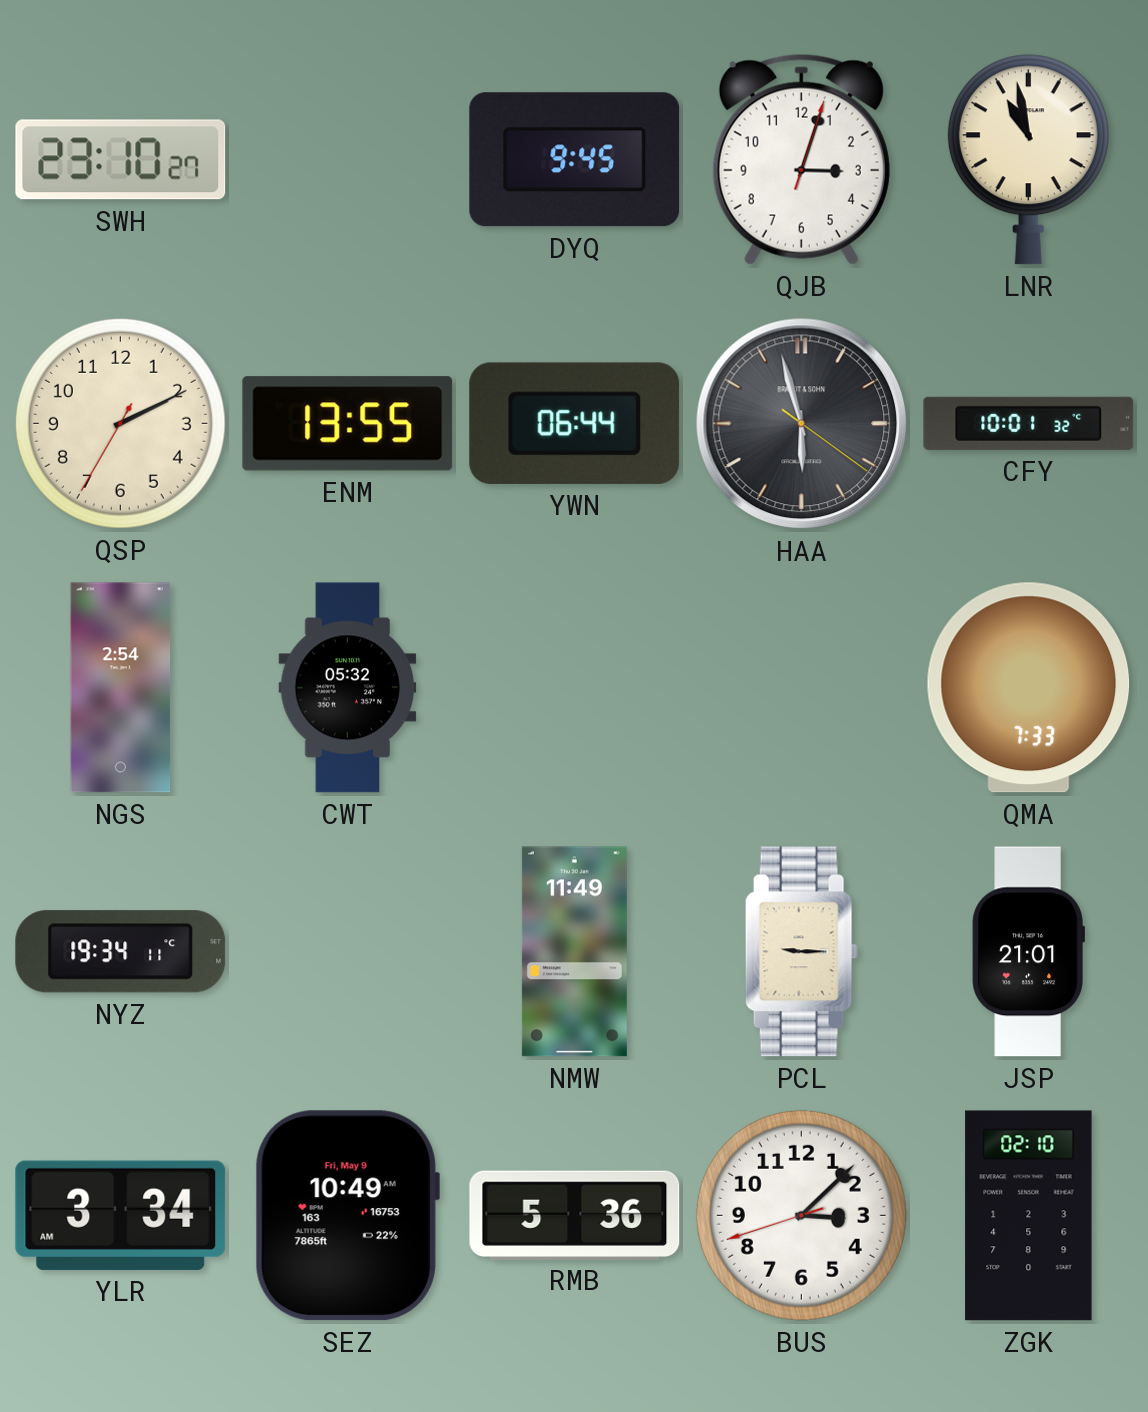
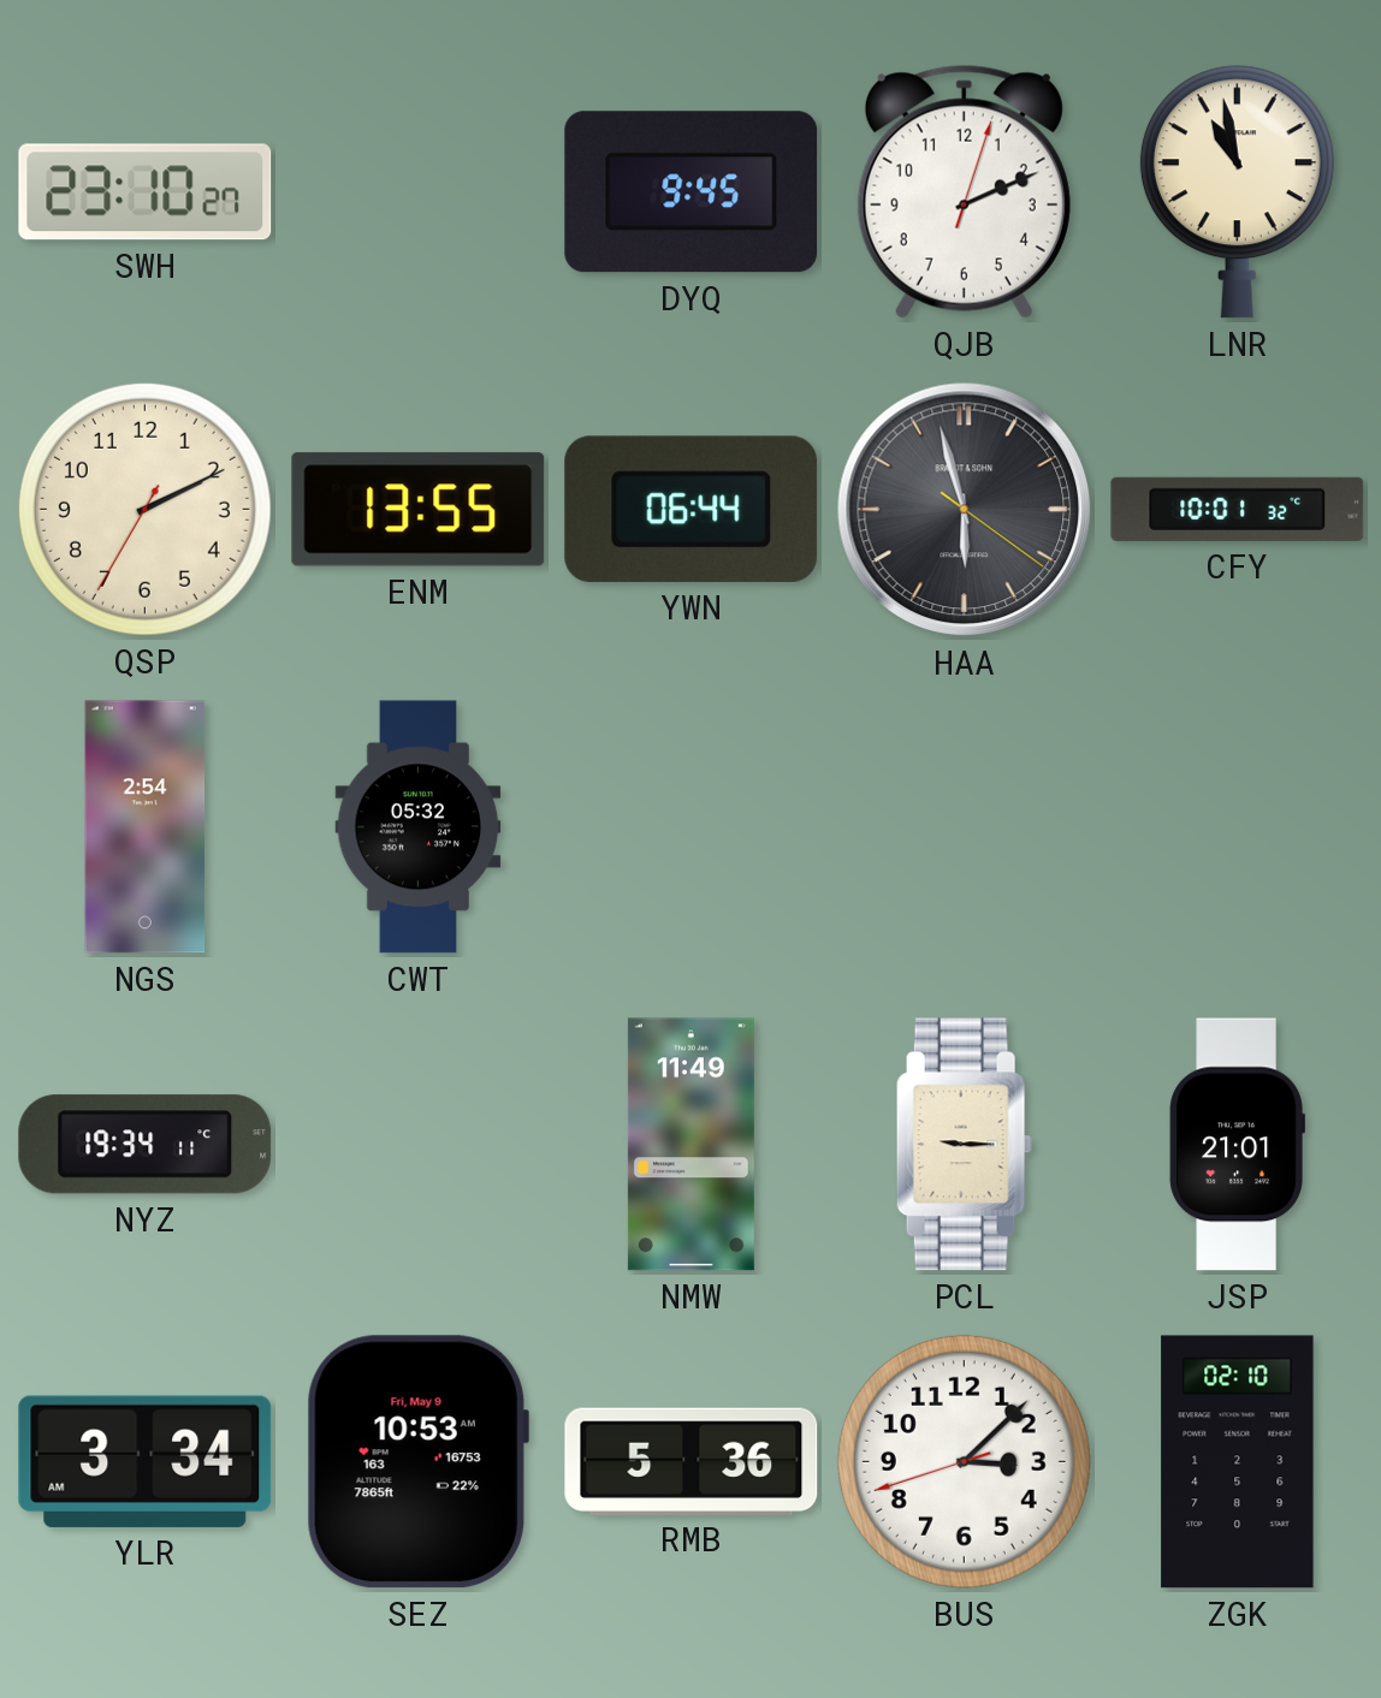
QJB: 3:03 -> 2:11 (964, 191)
QMA: 7:33 -> none (1029, 688)
SEZ: 10:49 -> 10:53 (417, 1462)
